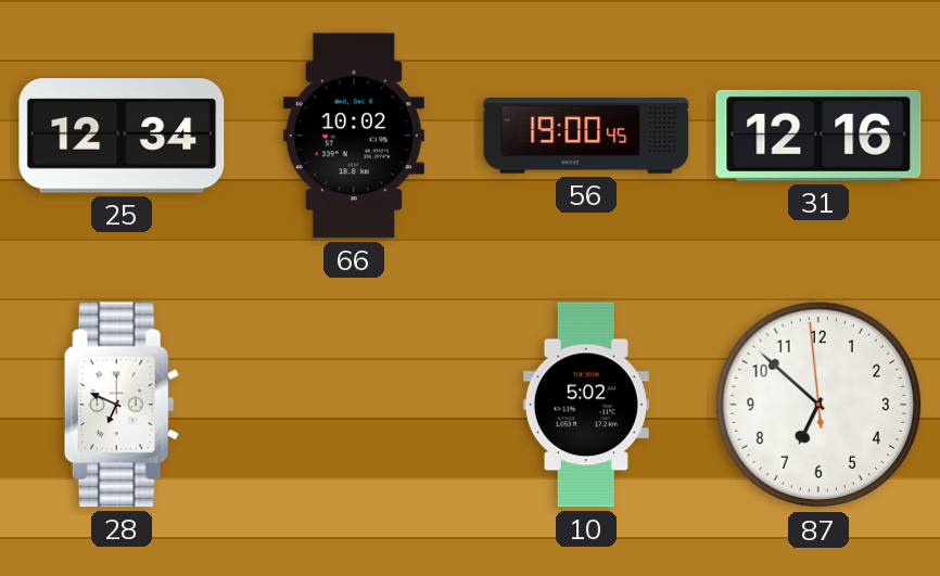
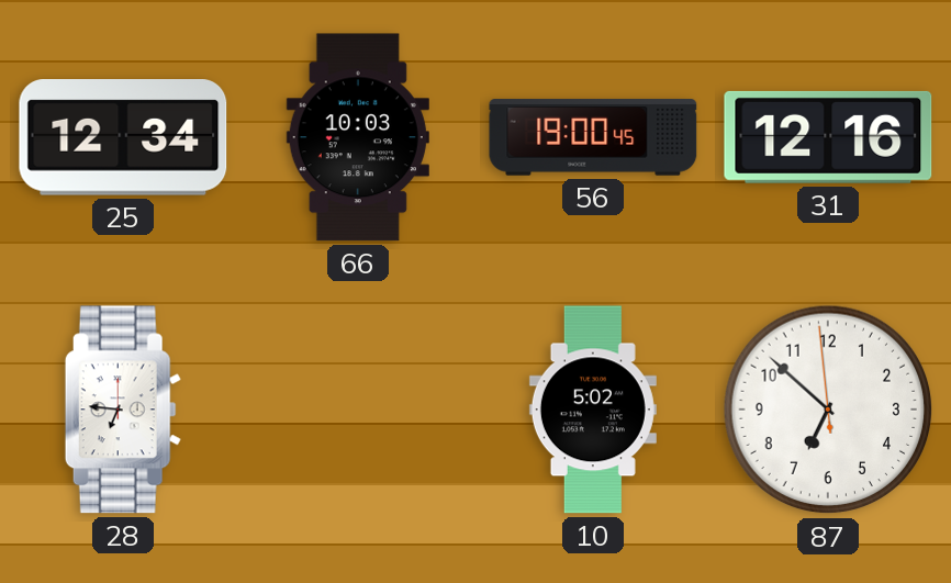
66: 10:02 -> 10:03 (358, 137)
28: 6:49 -> 6:46 (123, 410)
